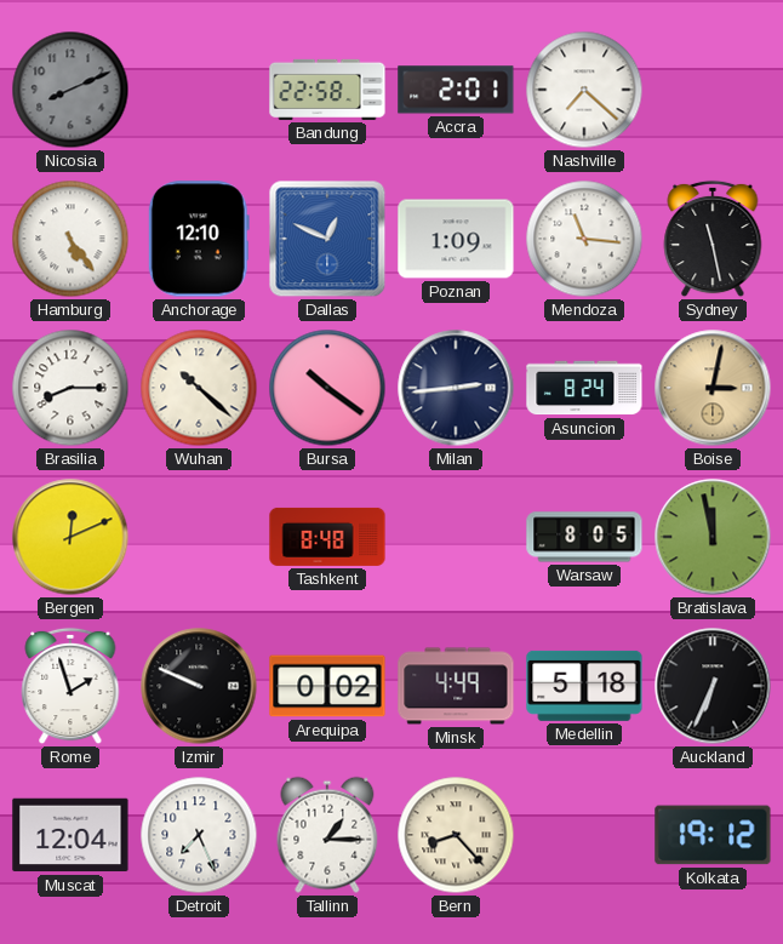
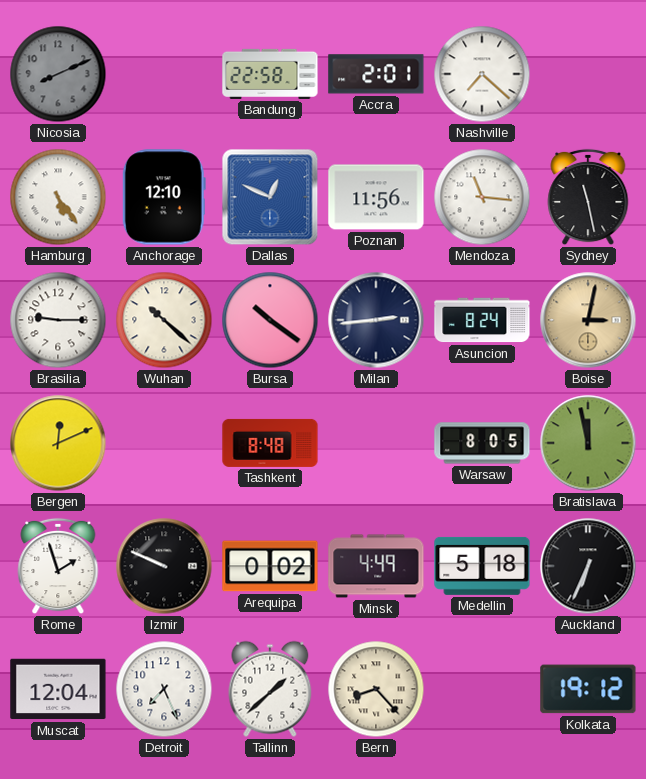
Poznan: 1:09 -> 11:56 (376, 197)
Brasilia: 8:15 -> 9:15 (58, 320)
Tallinn: 1:15 -> 1:38 (270, 689)
